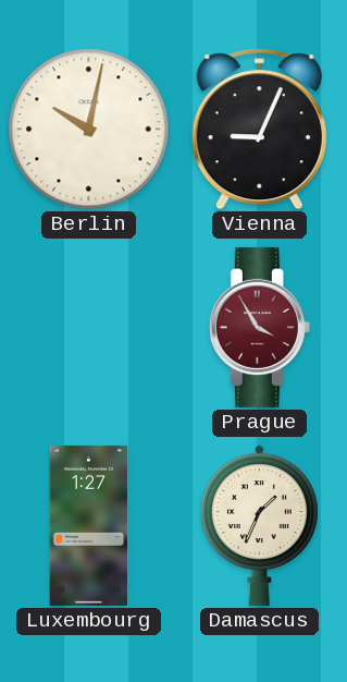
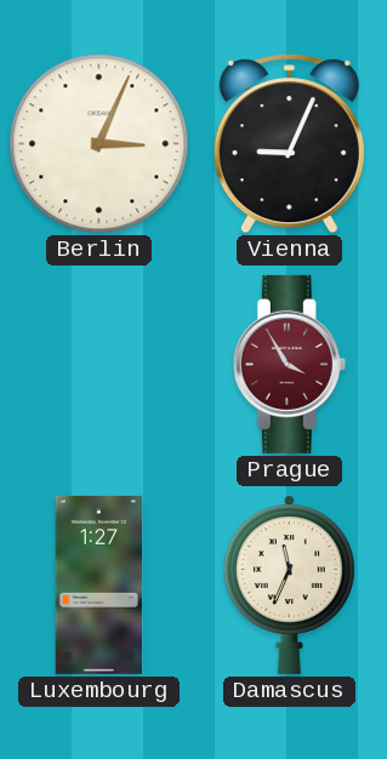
Berlin: 10:02 -> 3:04 (99, 144)
Damascus: 1:34 -> 11:34 (289, 584)
